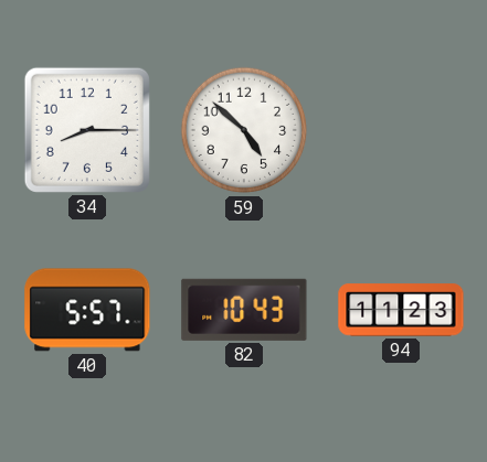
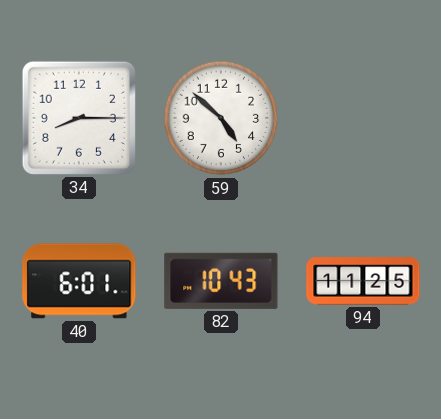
40: 5:57 -> 6:01 (79, 281)
94: 11:23 -> 11:25 (363, 281)
